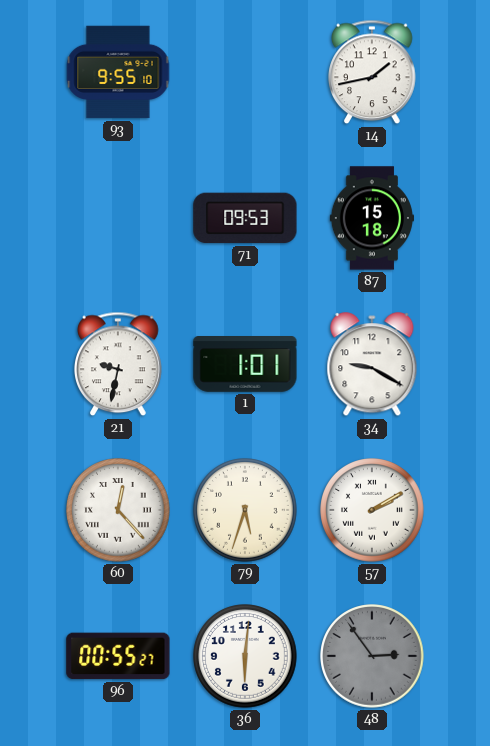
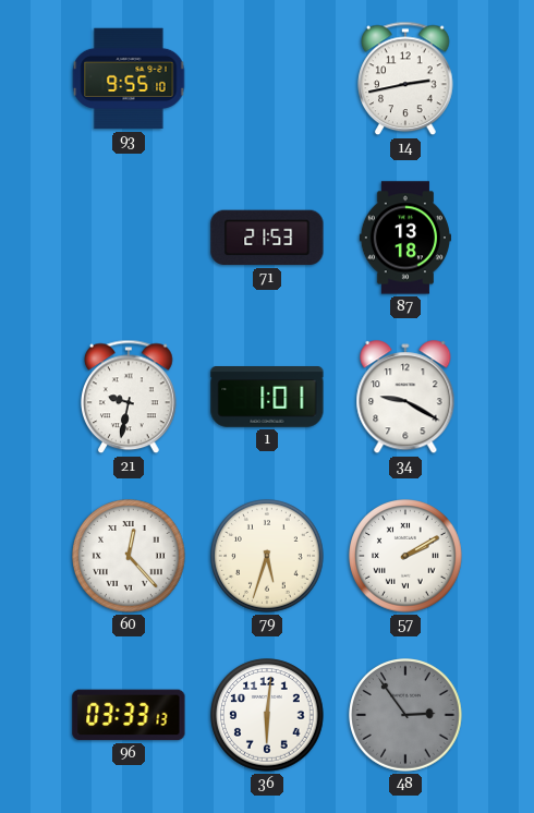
14: 1:43 -> 2:43 (405, 78)
71: 09:53 -> 21:53 (267, 238)
87: 15:18 -> 13:18 (404, 238)
96: 00:55 -> 03:33 (129, 715)
